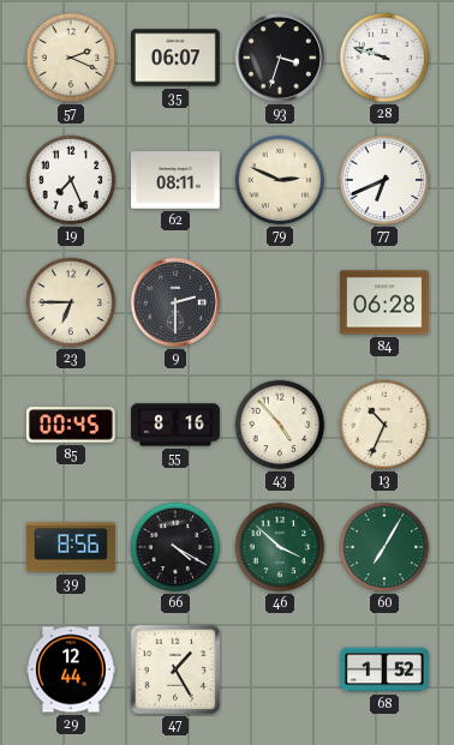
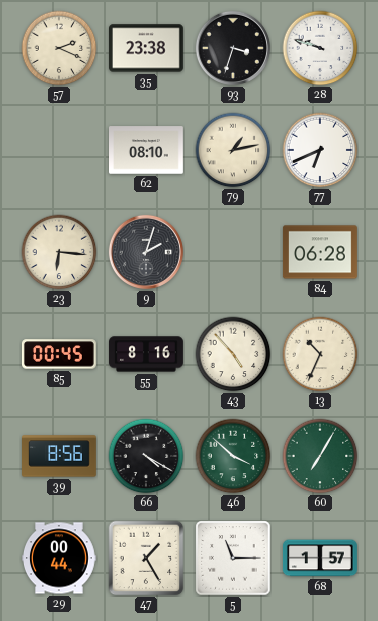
35: 06:07 -> 23:38 (147, 48)
19: 7:26 -> none (71, 180)
62: 08:11 -> 08:10 (147, 150)
79: 2:49 -> 1:13 (233, 150)
23: 6:45 -> 6:16 (59, 252)
9: 2:30 -> 2:03 (146, 252)
29: 12:44 -> 00:44 (60, 558)
5: none -> 11:15 (233, 558)
68: 1:52 -> 1:57 (320, 558)
